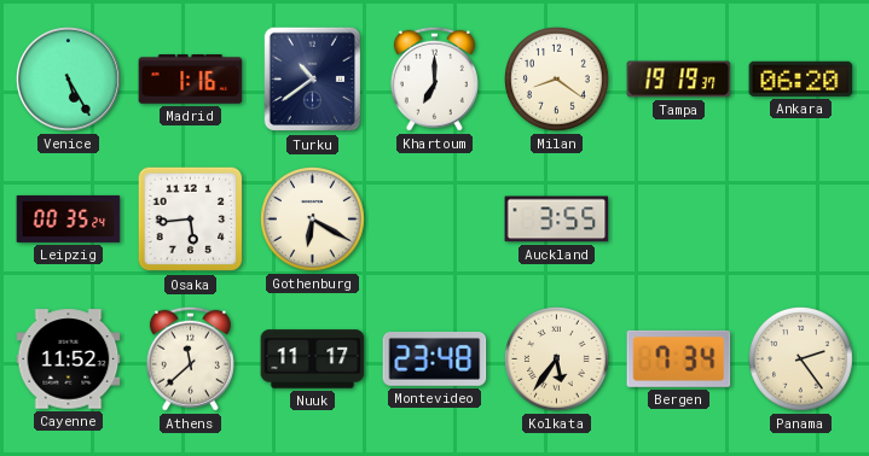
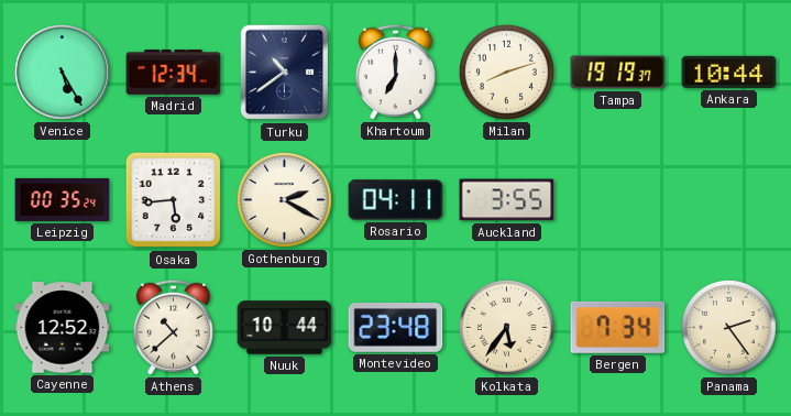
Madrid: 1:16 -> 12:34 (174, 73)
Milan: 8:21 -> 8:12 (507, 73)
Ankara: 06:20 -> 10:44 (729, 72)
Gothenburg: 6:20 -> 2:20 (285, 200)
Rosario: none -> 04:11 (396, 200)
Cayenne: 11:52 -> 12:52 (63, 328)
Athens: 11:38 -> 10:38 (173, 327)
Nuuk: 11:17 -> 10:44 (285, 328)
